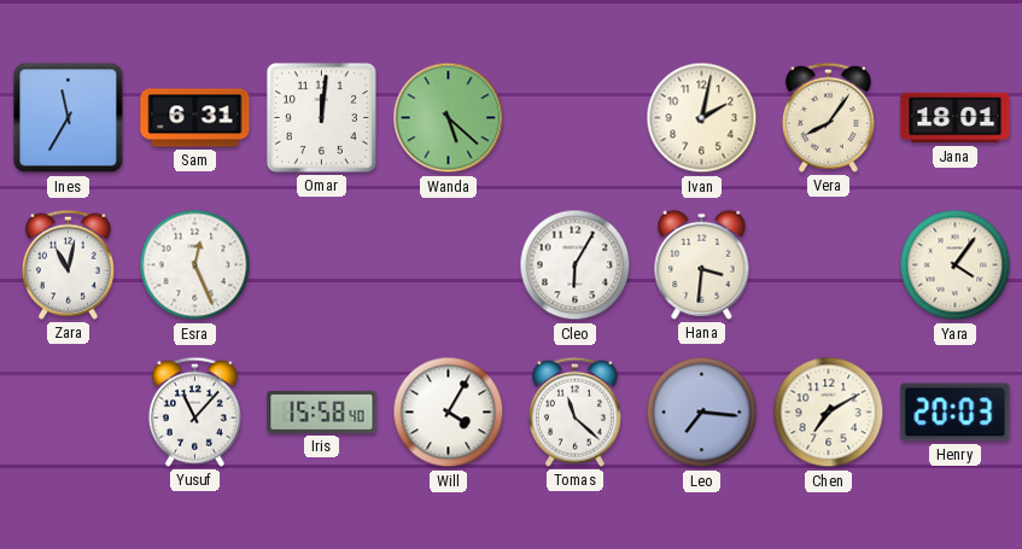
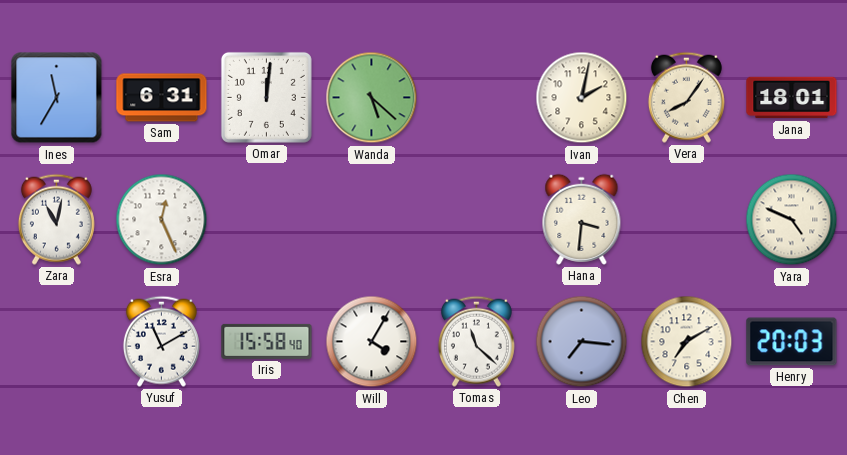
Cleo: 6:05 -> none (576, 265)
Yara: 4:06 -> 4:49 (792, 220)
Yusuf: 11:07 -> 11:10 (161, 341)
